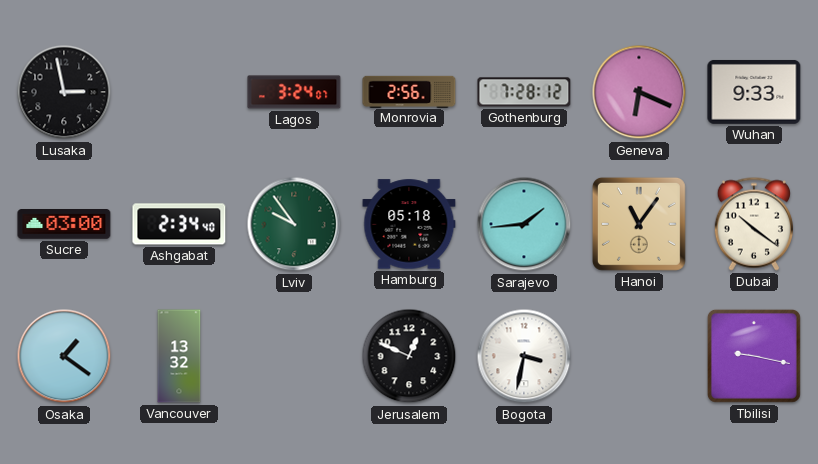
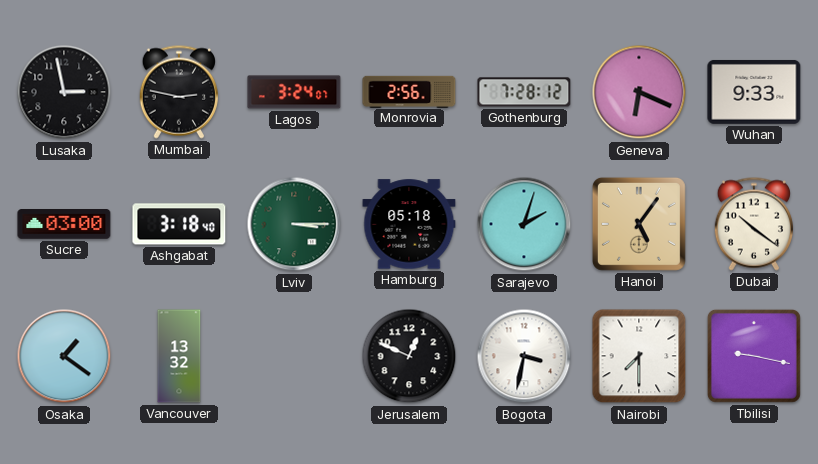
Mumbai: none -> 2:47 (179, 92)
Ashgabat: 2:34 -> 3:18 (179, 224)
Lviv: 9:54 -> 3:15 (294, 224)
Sarajevo: 1:44 -> 2:03 (524, 224)
Hanoi: 11:06 -> 5:06 (639, 224)
Nairobi: none -> 7:30 (639, 356)
